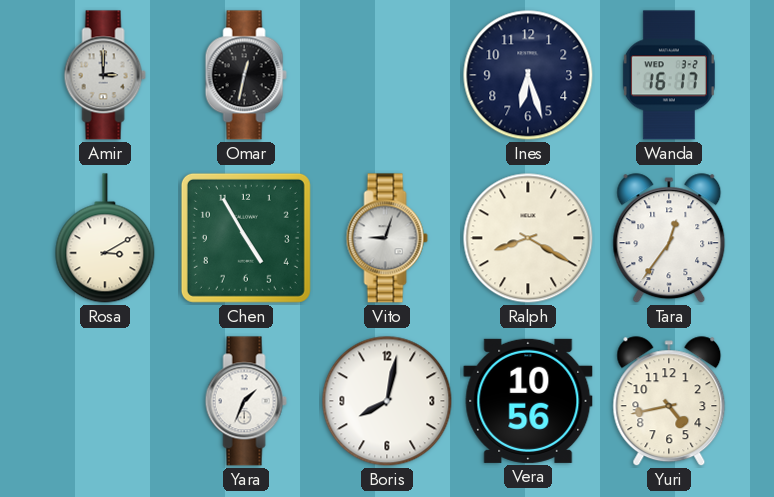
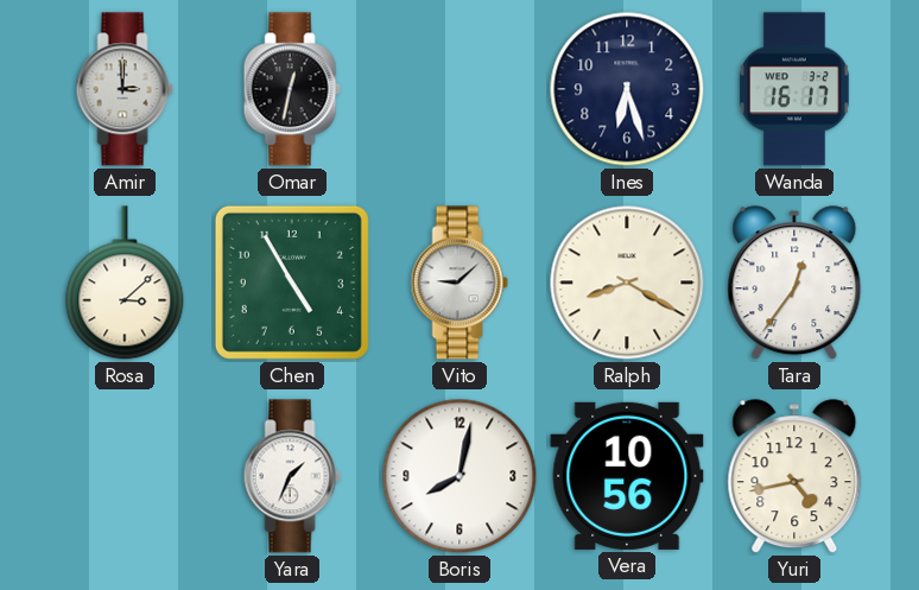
Rosa: 3:10 -> 3:08 (125, 283)
Vito: 9:03 -> 9:08 (459, 283)
